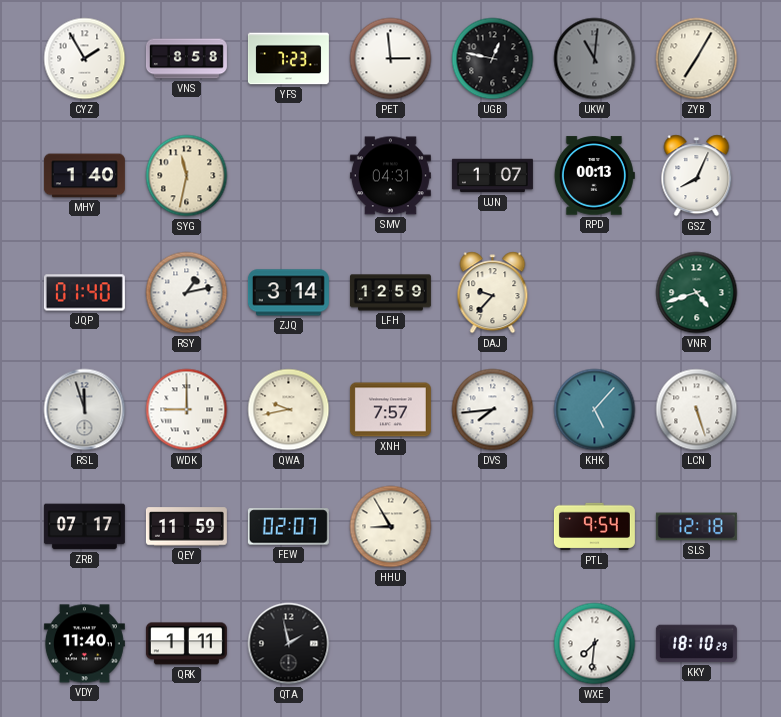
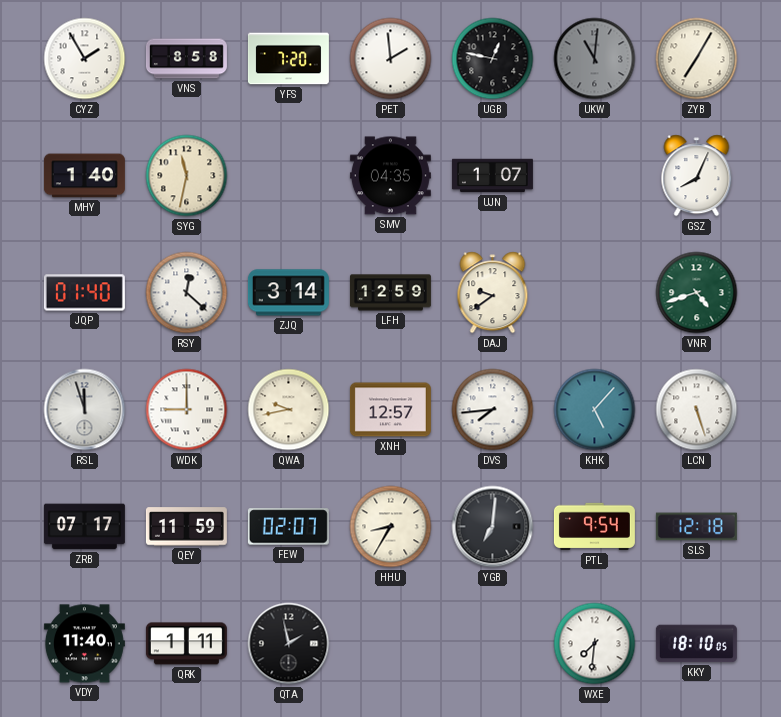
YFS: 7:23 -> 7:20 (288, 59)
PET: 2:59 -> 1:59 (391, 59)
SMV: 04:31 -> 04:35 (390, 176)
RPD: 00:13 -> none (594, 176)
RSY: 1:13 -> 12:22 (187, 293)
DAJ: 9:37 -> 9:39 (493, 293)
XNH: 7:57 -> 12:57 (390, 410)
HHU: 8:55 -> 8:35 (391, 527)
YGB: none -> 7:01 (493, 527)
KKY: 18:10:29 -> 18:10:05 (696, 644)
